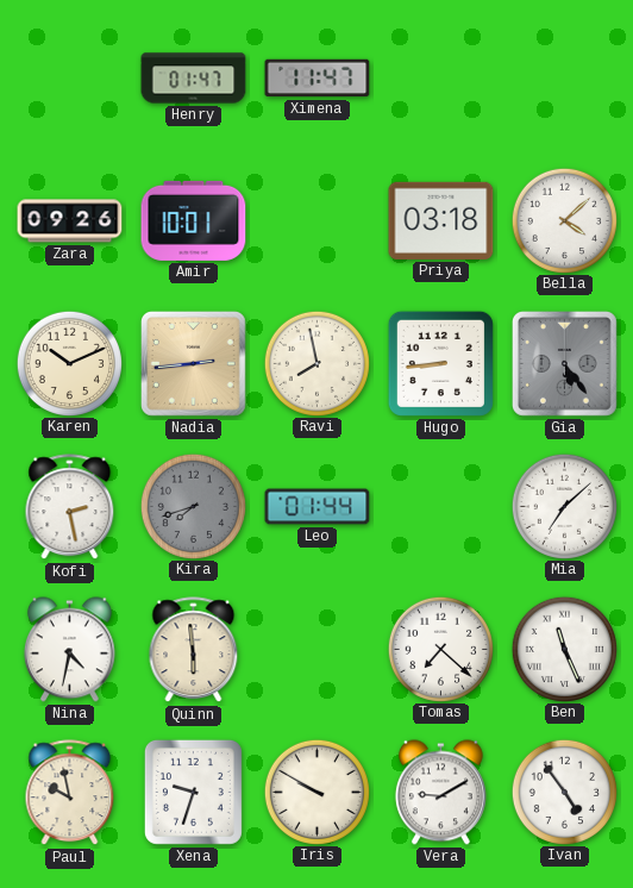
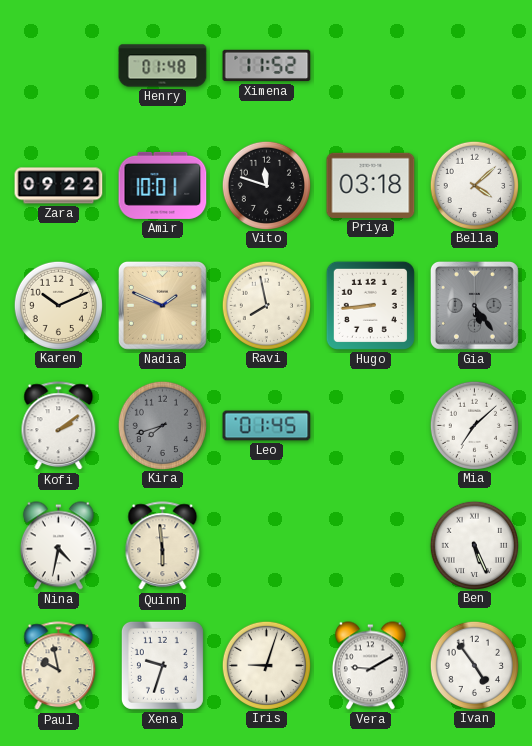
Henry: 01:47 -> 01:48 (163, 66)
Ximena: 11:47 -> 11:52 (267, 66)
Zara: 09:26 -> 09:22 (59, 186)
Vito: none -> 11:48 (266, 185)
Nadia: 2:44 -> 1:49 (162, 305)
Kofi: 2:28 -> 2:09 (59, 426)
Leo: 01:44 -> 01:45 (267, 426)
Tomas: 7:22 -> none (440, 649)
Ben: 11:26 -> 5:26 (474, 545)
Iris: 9:50 -> 9:03 (266, 665)
